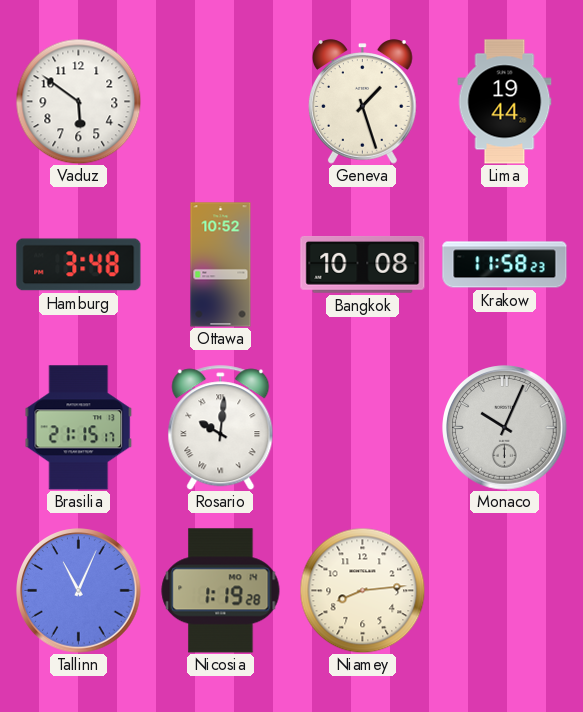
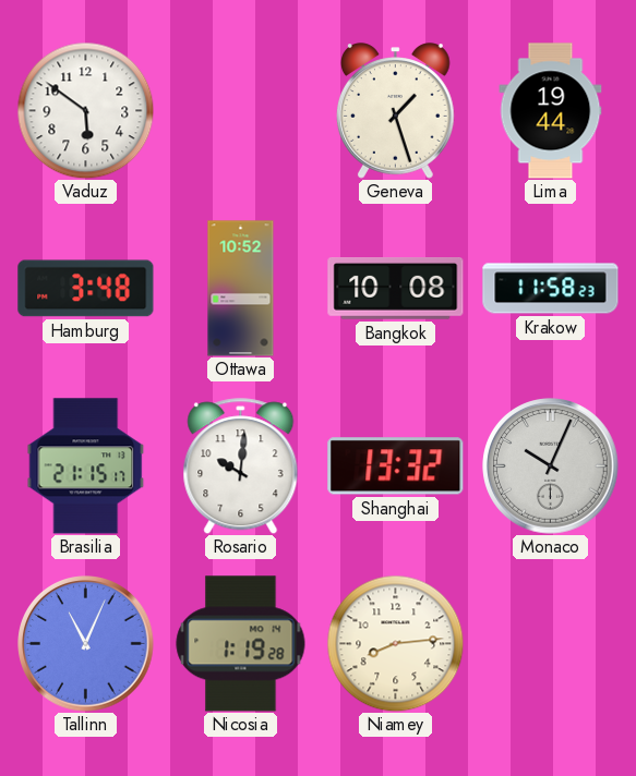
Rosario numerals: Roman -> Arabic (241, 466)
Shanghai: none -> 13:32 (396, 466)
